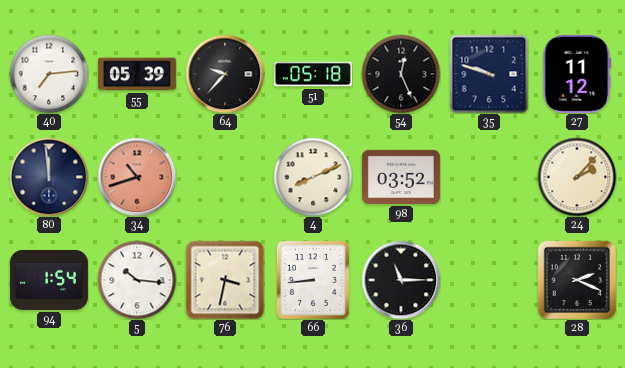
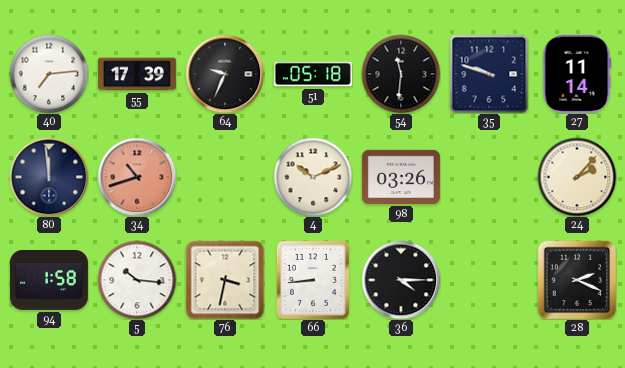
55: 05:39 -> 17:39 (137, 74)
64: 9:37 -> 9:34 (225, 74)
54: 12:26 -> 11:31 (401, 74)
27: 11:12 -> 11:14 (577, 74)
4: 8:11 -> 10:11 (313, 177)
98: 03:52 -> 03:26 (401, 177)
94: 1:54 -> 1:58 (49, 280)
36: 11:15 -> 4:15 (401, 280)
